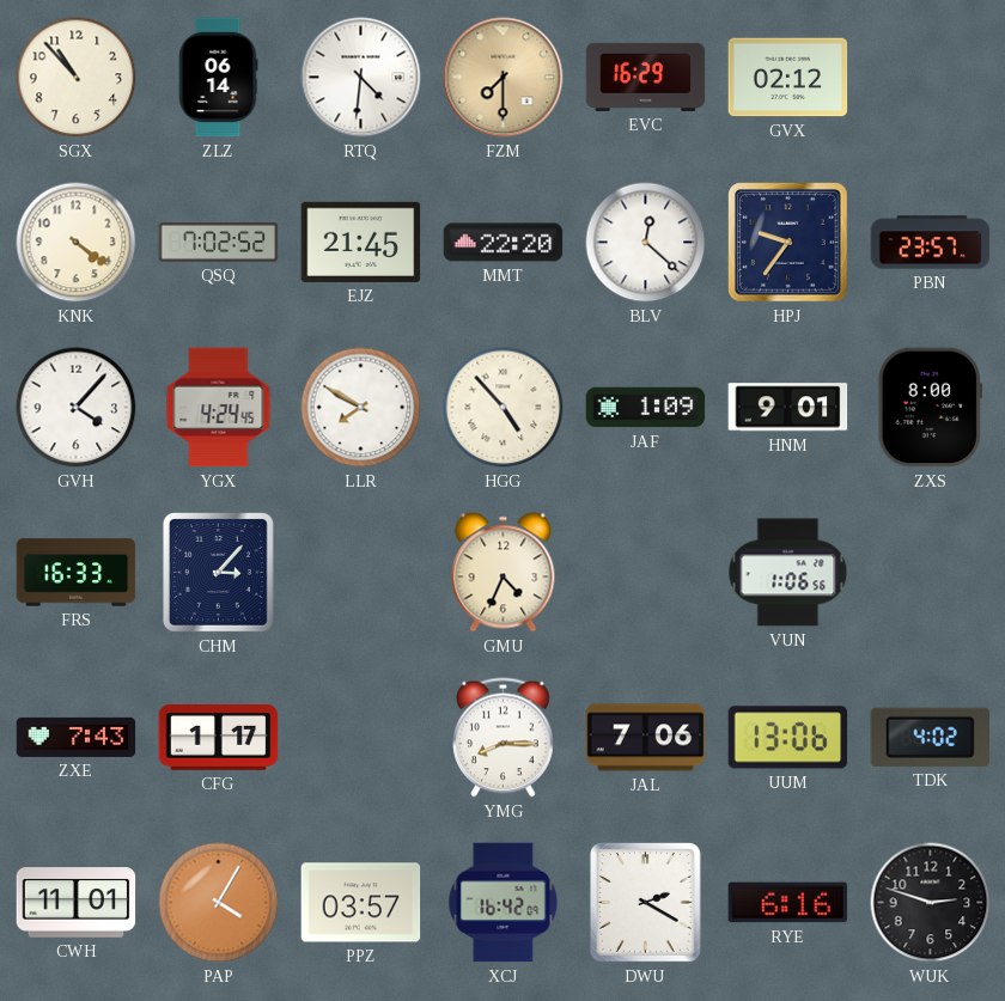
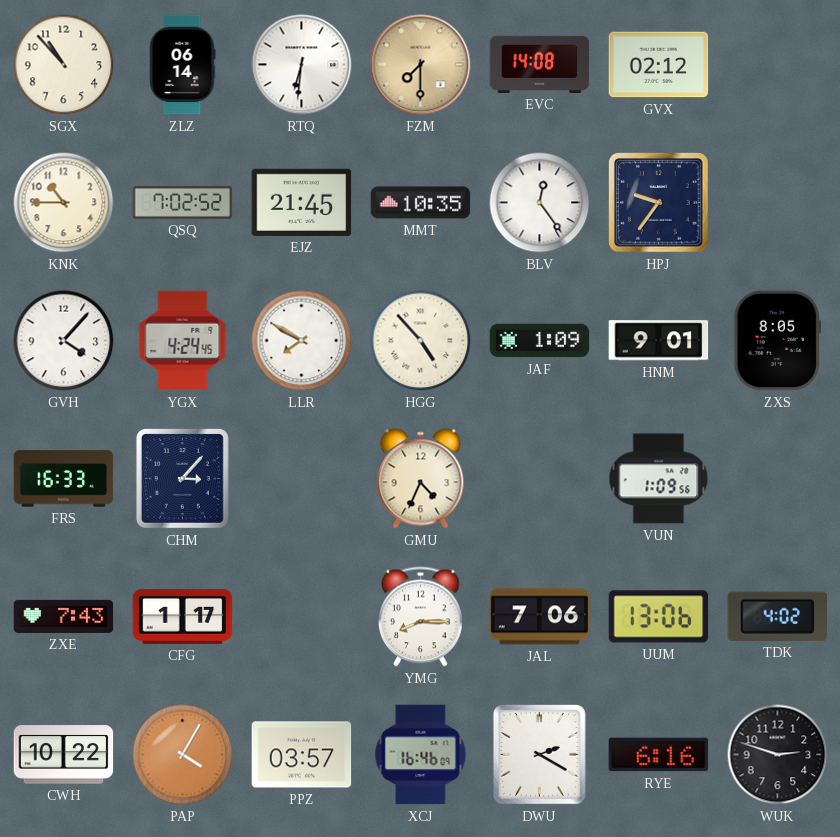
RTQ: 4:31 -> 6:31 (302, 65)
EVC: 16:29 -> 14:08 (540, 64)
KNK: 4:21 -> 10:45 (64, 203)
MMT: 22:20 -> 10:35 (421, 203)
BLV: 12:22 -> 12:24 (540, 203)
PBN: 23:57 -> none (931, 243)
ZXS: 8:00 -> 8:05 (777, 341)
VUN: 1:06 -> 1:09 (659, 479)
CWH: 11:01 -> 10:22 (64, 755)
XCJ: 16:42 -> 16:46 (421, 755)
